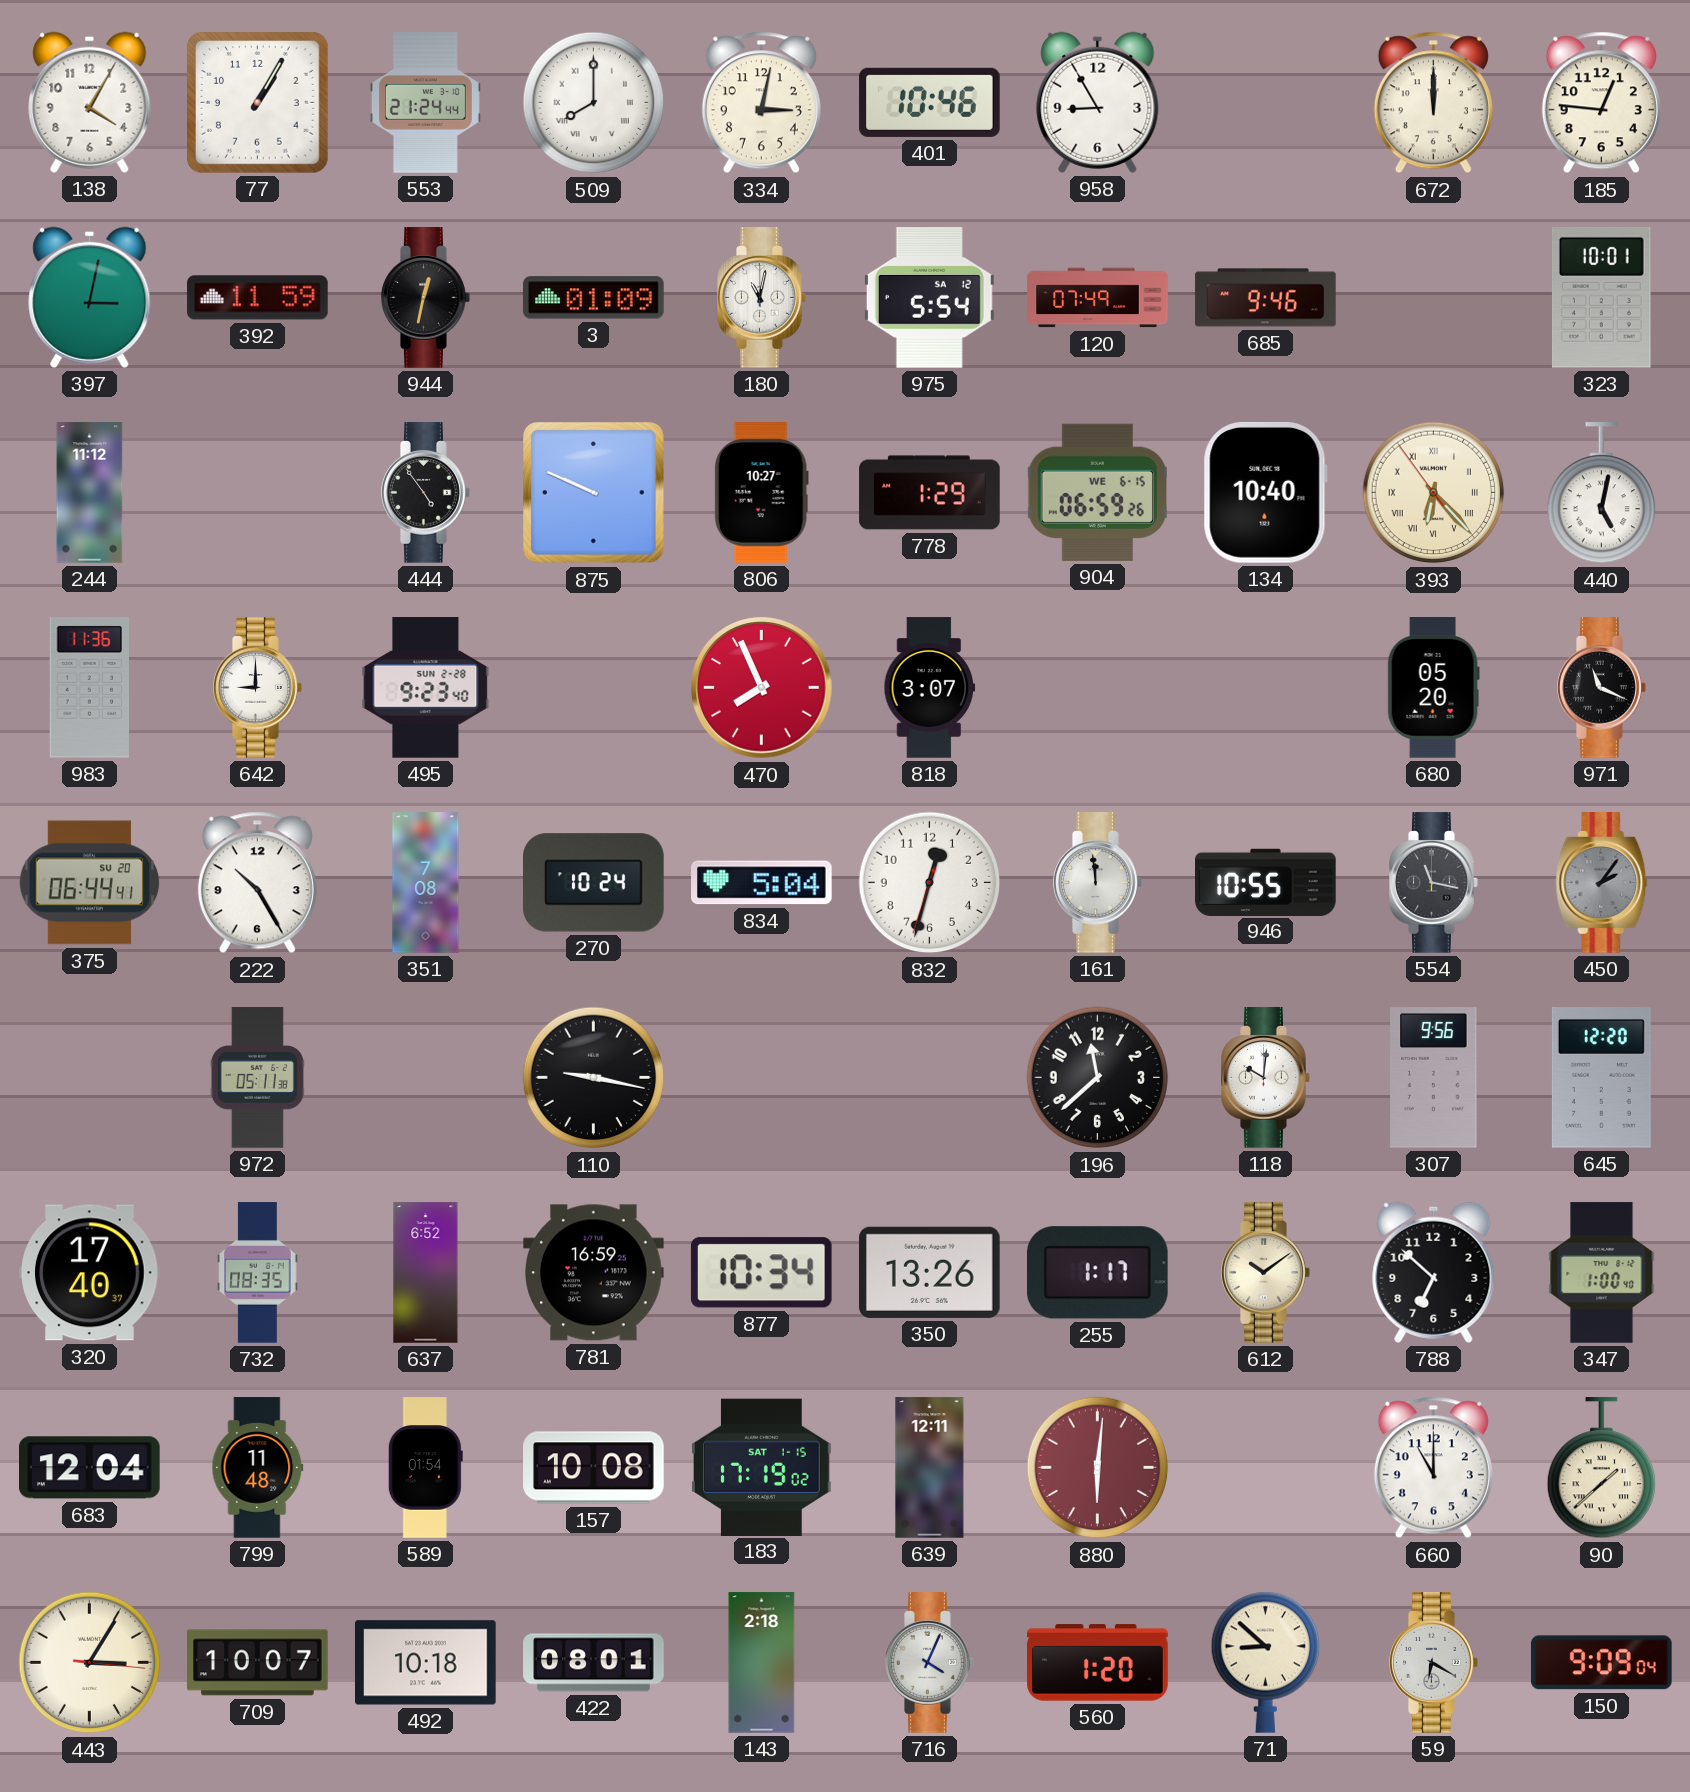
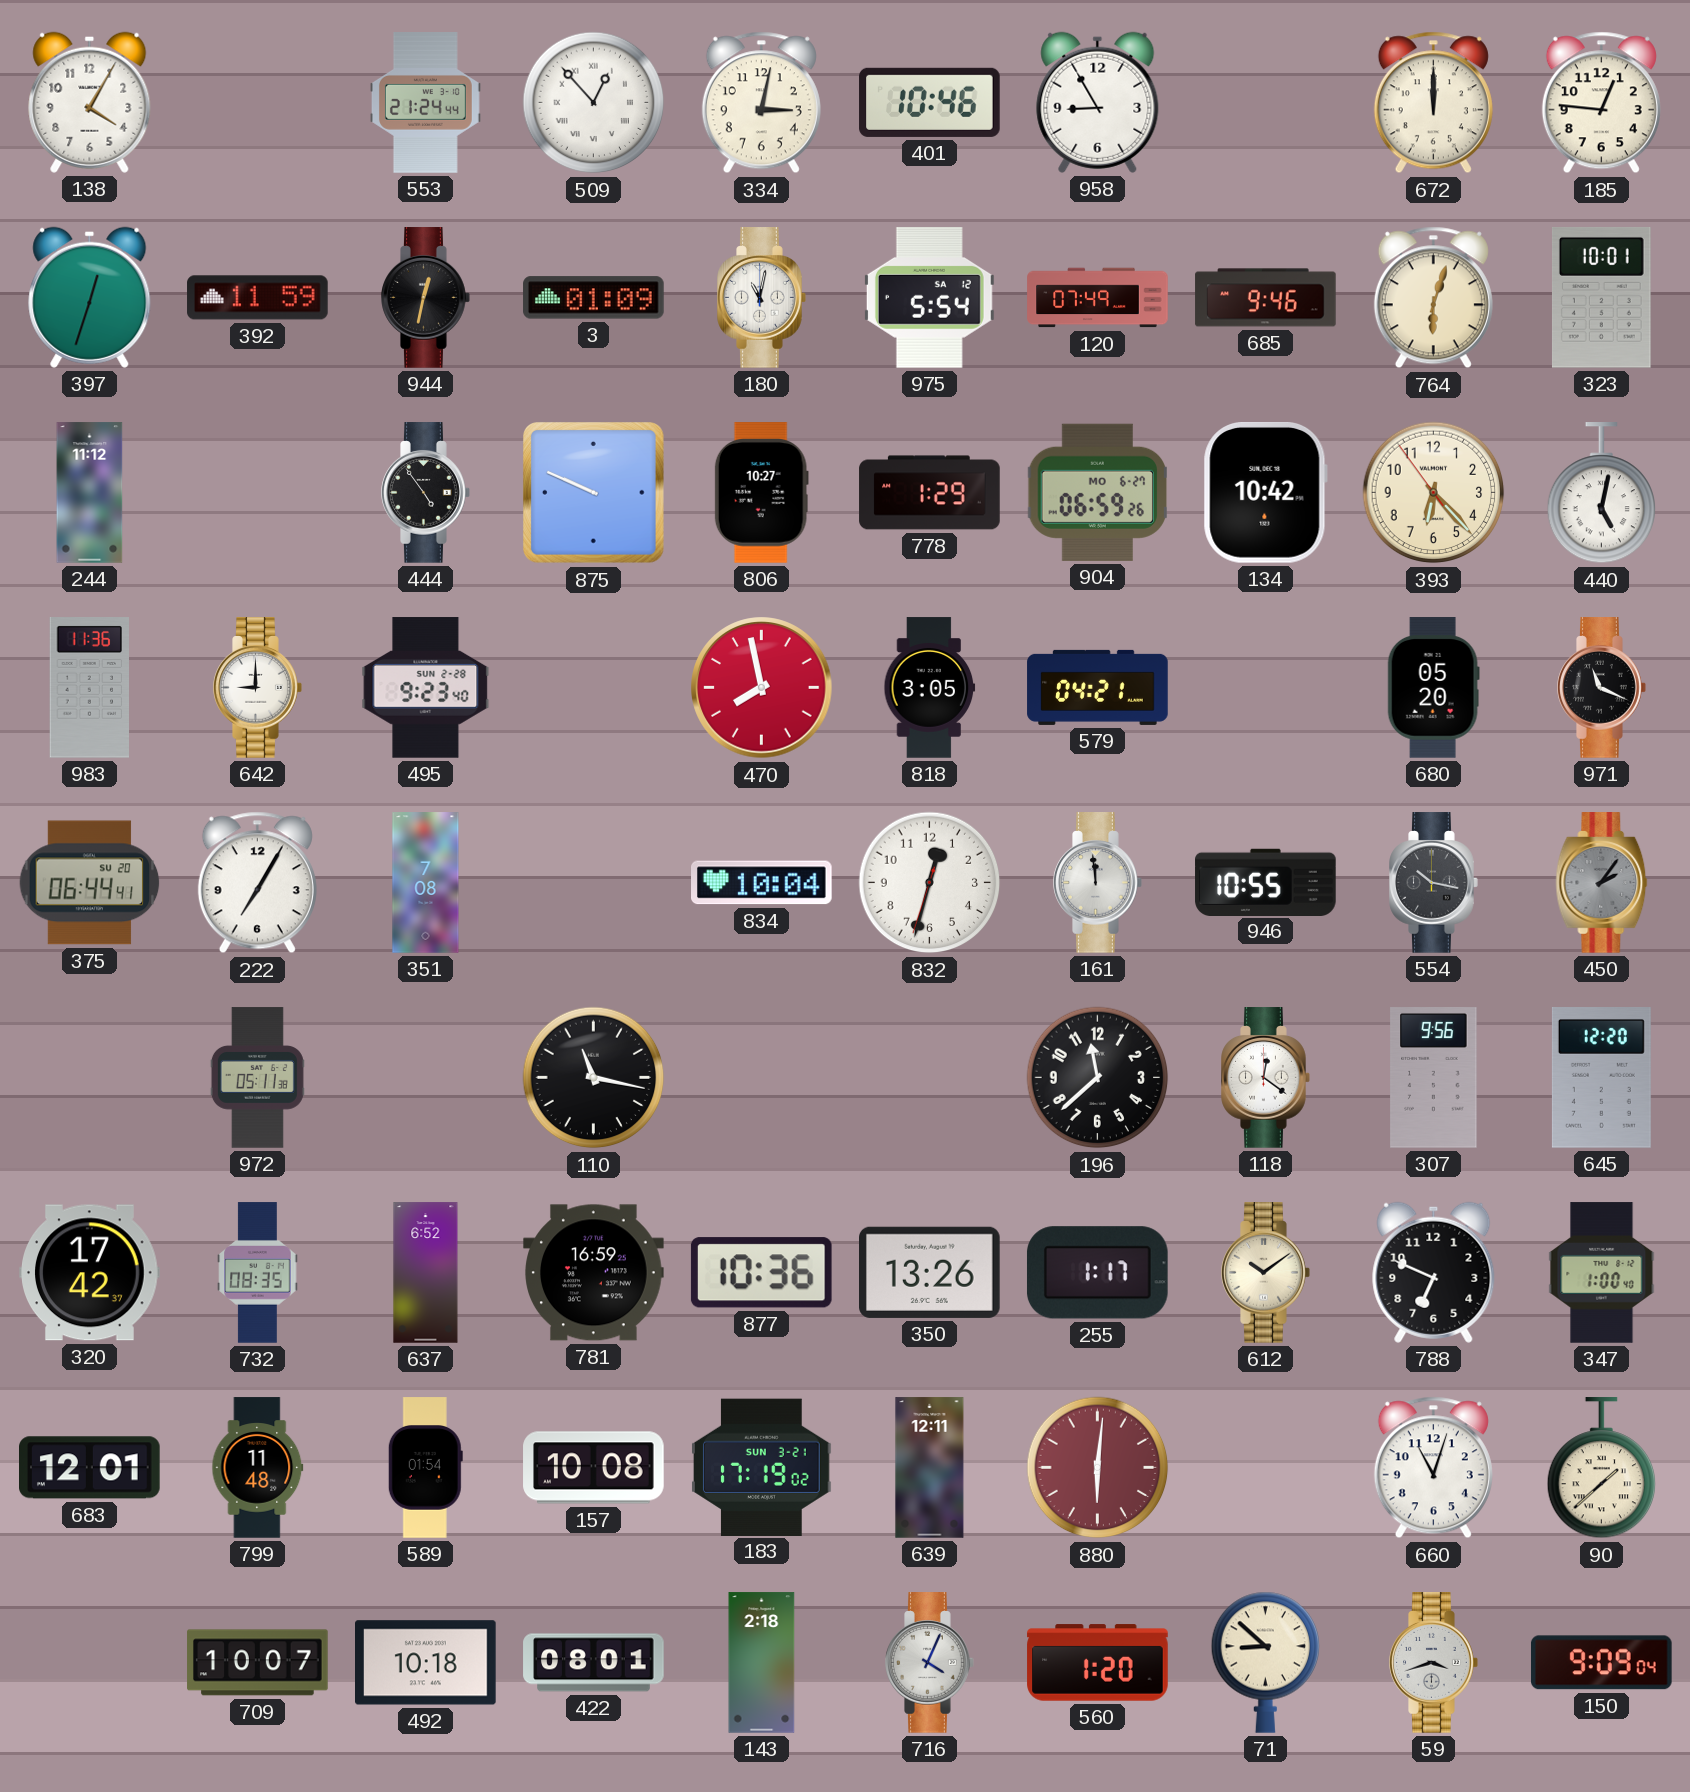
77: 1:05 -> none (258, 103)
509: 8:00 -> 12:53 (594, 103)
397: 3:02 -> 12:33 (90, 297)
764: none -> 6:03 (1433, 298)
904 date: WE 6-15 -> MO 6-27 (1098, 492)
134: 10:40 -> 10:42 (1265, 493)
393 numerals: Roman -> Arabic (1434, 493)
470: 7:56 -> 7:58 (762, 688)
818: 3:07 -> 3:05 (930, 688)
579: none -> 04:21 (1098, 687)
222: 10:25 -> 7:05 (257, 883)
270: 10:24 -> none (594, 883)
834: 5:04 -> 10:04 (762, 883)
554: 11:17 -> 10:17 (1434, 883)
110: 9:17 -> 11:17 (594, 1078)
118: 10:01 -> 12:21 (1266, 1078)
320: 17:40 -> 17:42 (90, 1273)
877: 10:34 -> 10:36 (761, 1273)
788: 6:52 -> 6:49 (1434, 1272)
683: 12:04 -> 12:01 (90, 1468)
183 date: SAT 1-15 -> SUN 3-21 (762, 1467)
660: 11:00 -> 11:03 (1433, 1468)
443: 3:05 -> none (90, 1663)
59: 6:20 -> 3:42 (1434, 1663)
